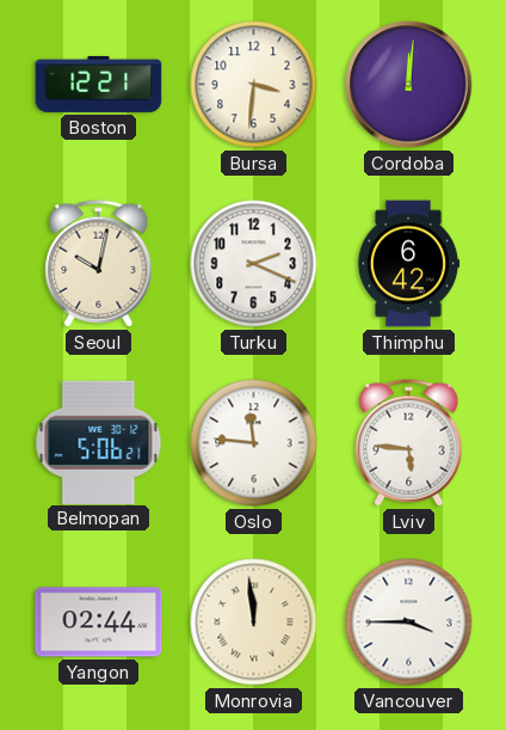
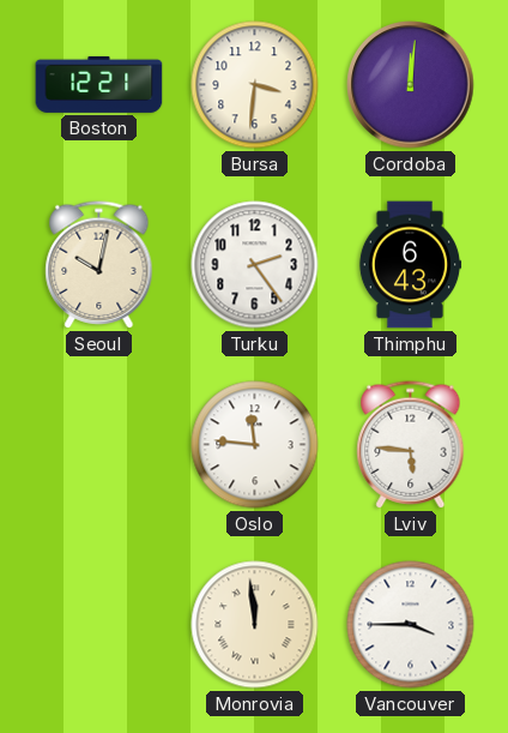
Turku: 2:19 -> 2:24 (255, 265)
Thimphu: 6:42 -> 6:43 (410, 265)
Belmopan: 5:06 -> none (99, 442)
Yangon: 02:44 -> none (99, 622)
